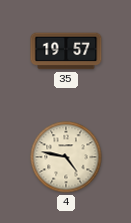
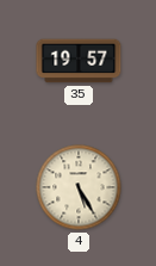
4: 4:47 -> 5:25 (79, 187)
